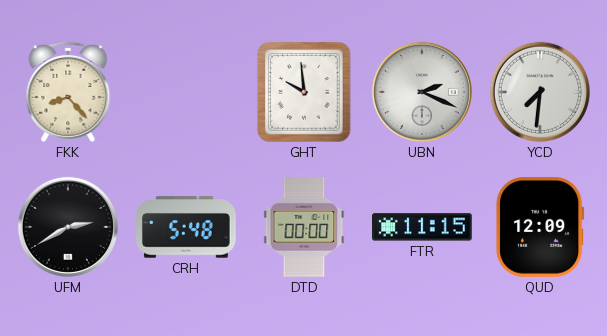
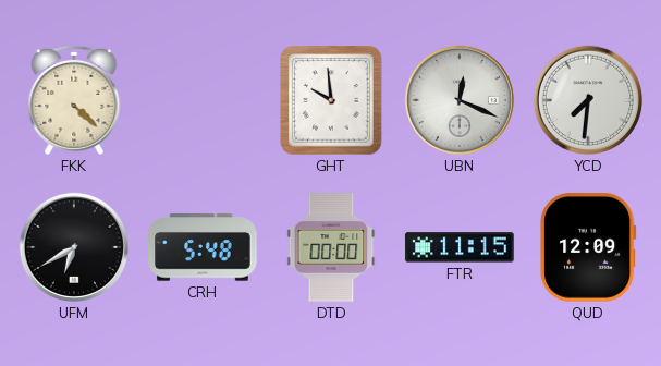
FKK: 8:23 -> 4:22 (74, 100)
UBN: 2:19 -> 12:19 (460, 100)
UFM: 2:40 -> 6:40 (74, 247)
